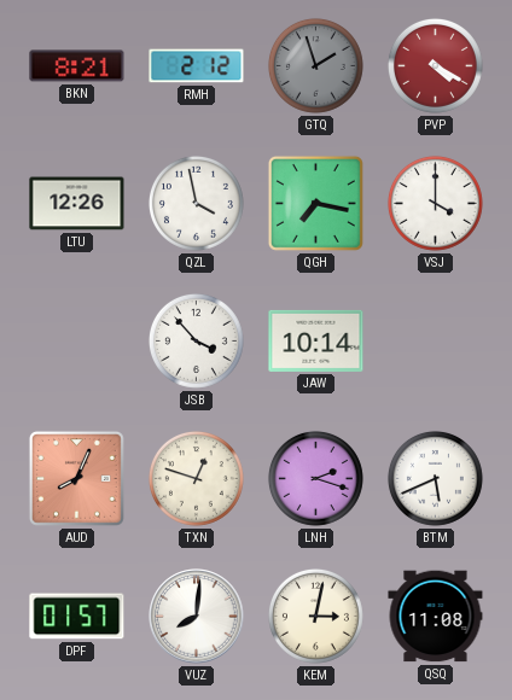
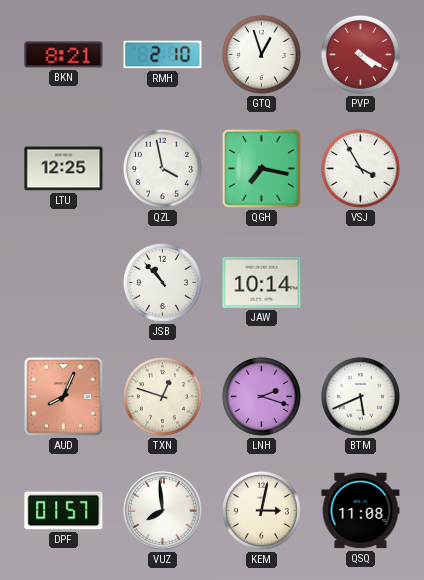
RMH: 2:12 -> 2:10 (163, 55)
GTQ: 1:57 -> 12:57 (261, 54)
GTQ dial: grey -> white (261, 54)
LTU: 12:26 -> 12:25 (64, 169)
VSJ: 4:00 -> 3:55 (360, 168)
JSB: 3:53 -> 10:53 (162, 282)
VUZ: 8:01 -> 7:59 (163, 511)
